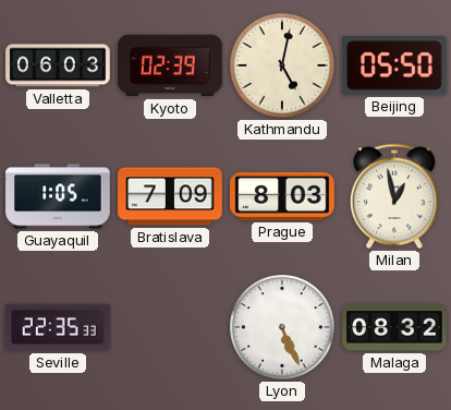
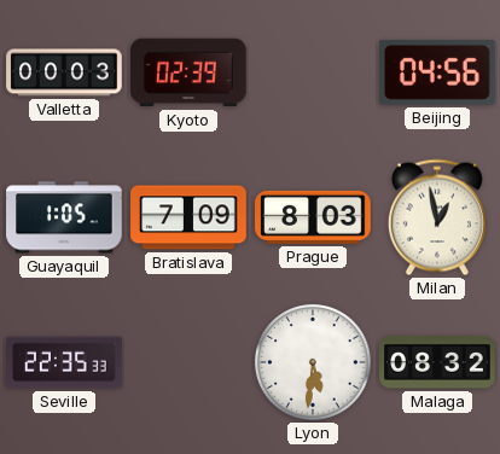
Valletta: 06:03 -> 00:03 (64, 72)
Kathmandu: 5:02 -> none (282, 65)
Beijing: 05:50 -> 04:56 (438, 72)
Lyon: 5:26 -> 5:31 (313, 362)
